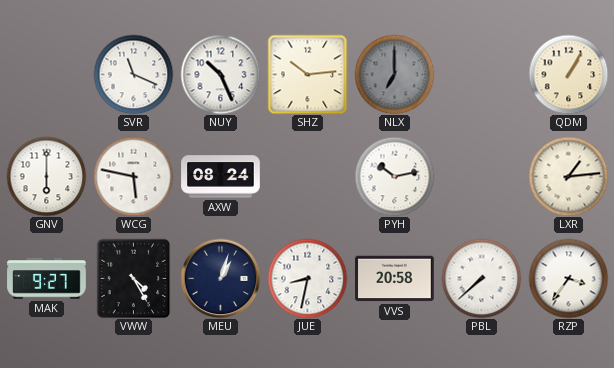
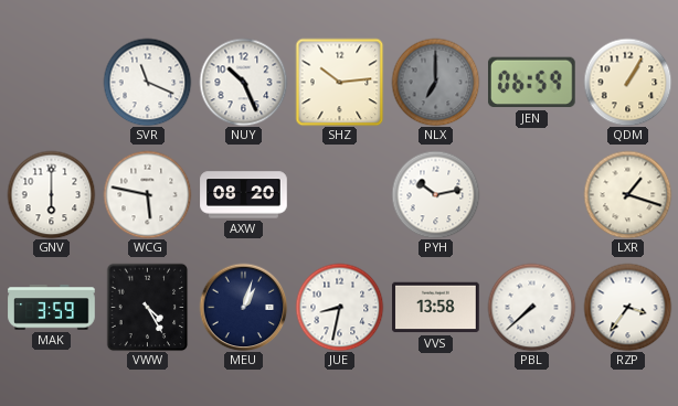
JEN: none -> 06:59 (531, 83)
AXW: 08:24 -> 08:20 (244, 195)
LXR: 1:14 -> 1:18 (627, 194)
MAK: 9:27 -> 3:59 (52, 308)
VVS: 20:58 -> 13:58 (436, 308)
